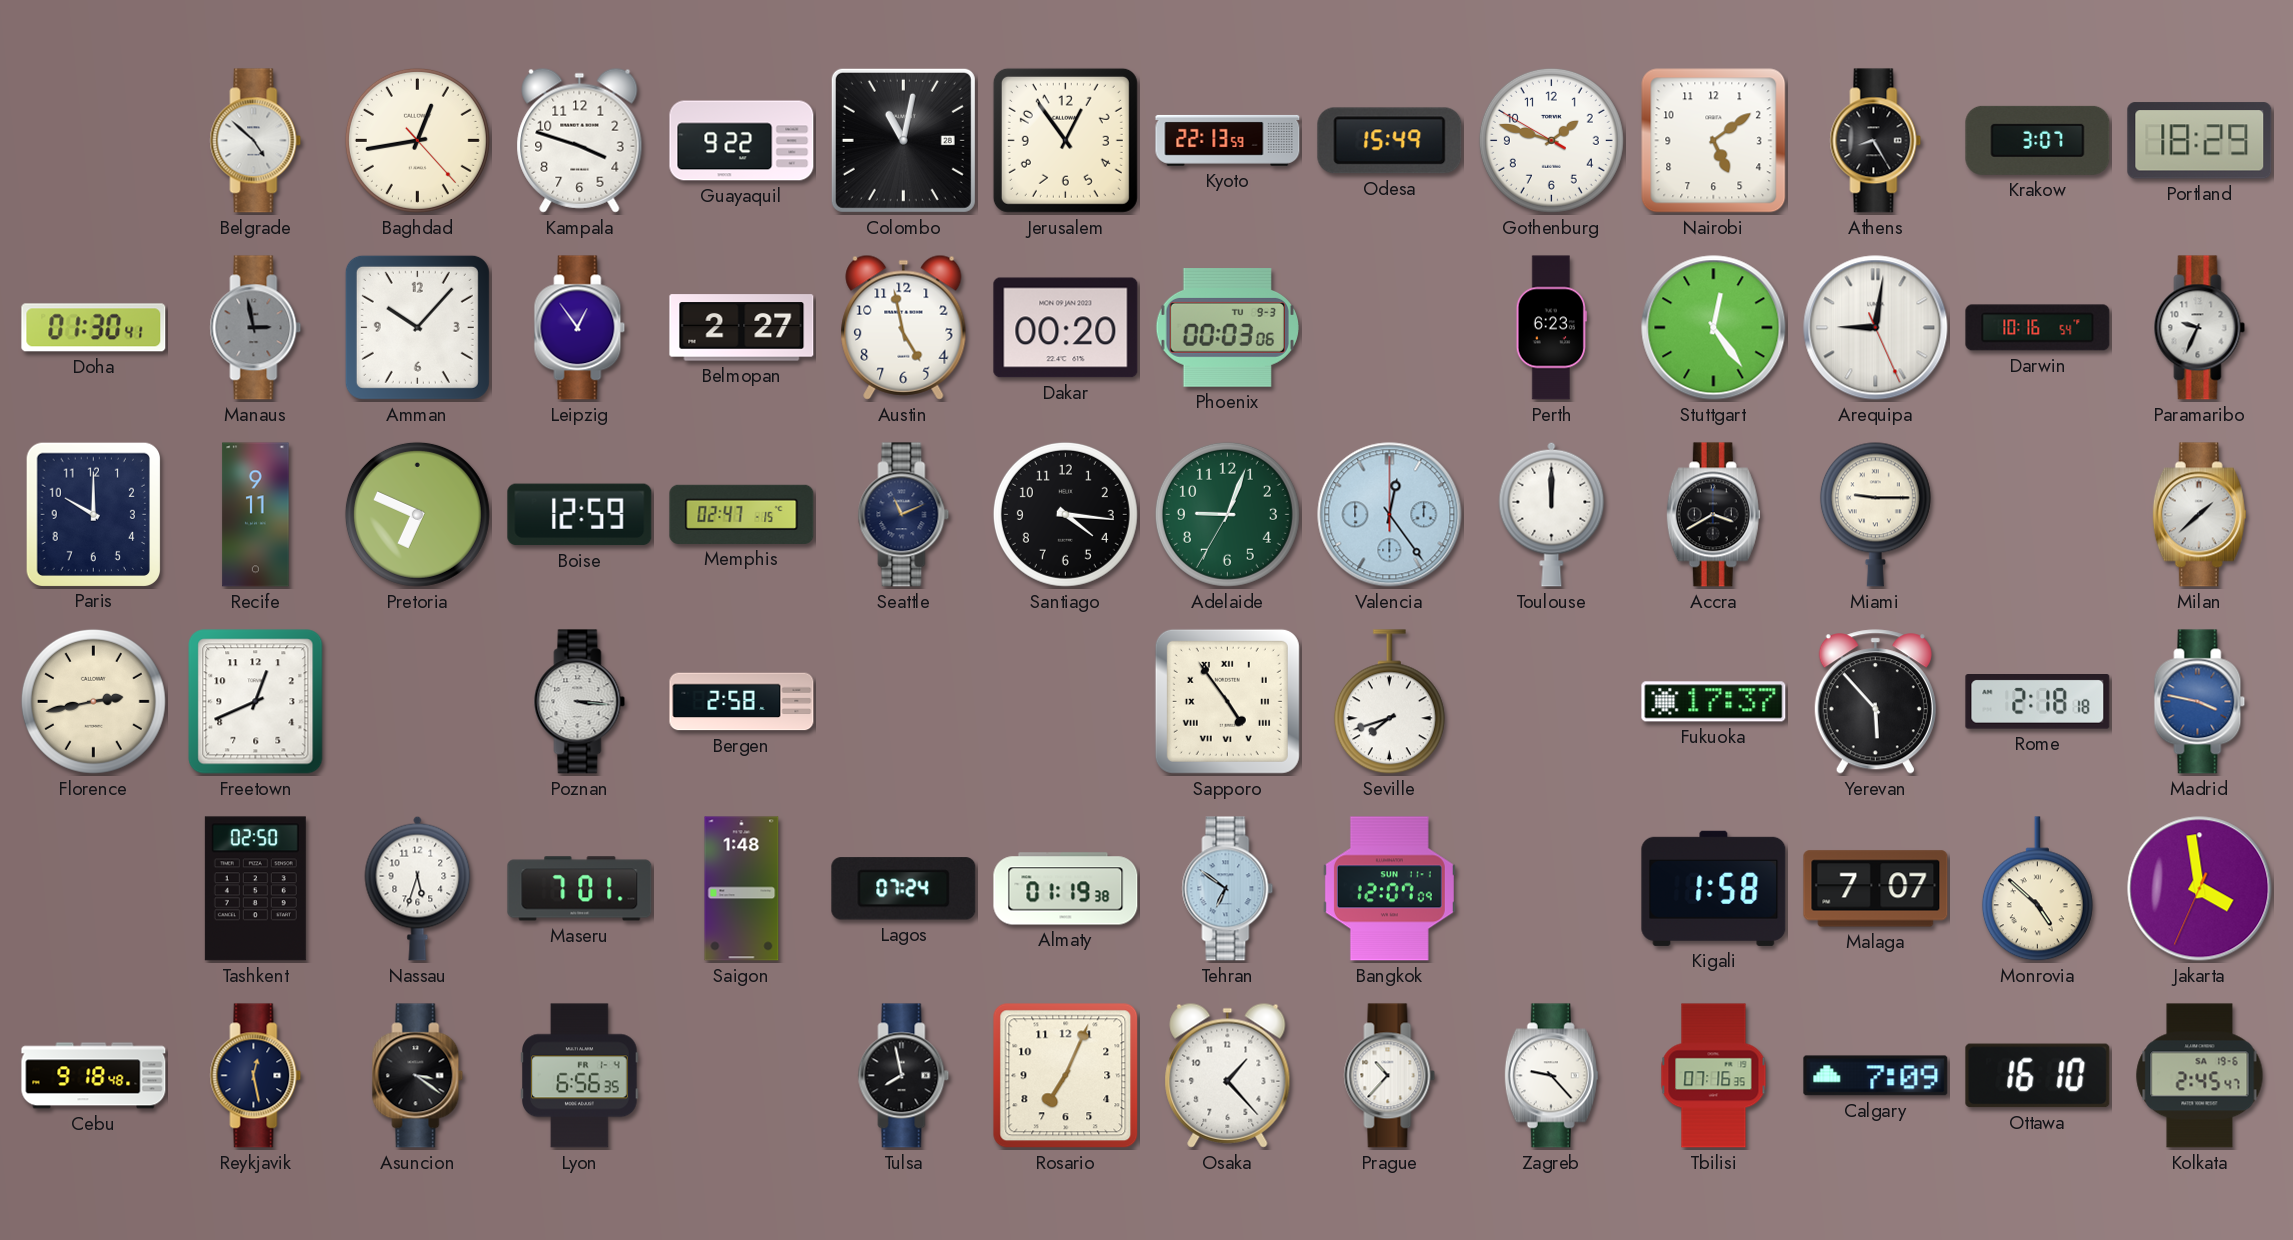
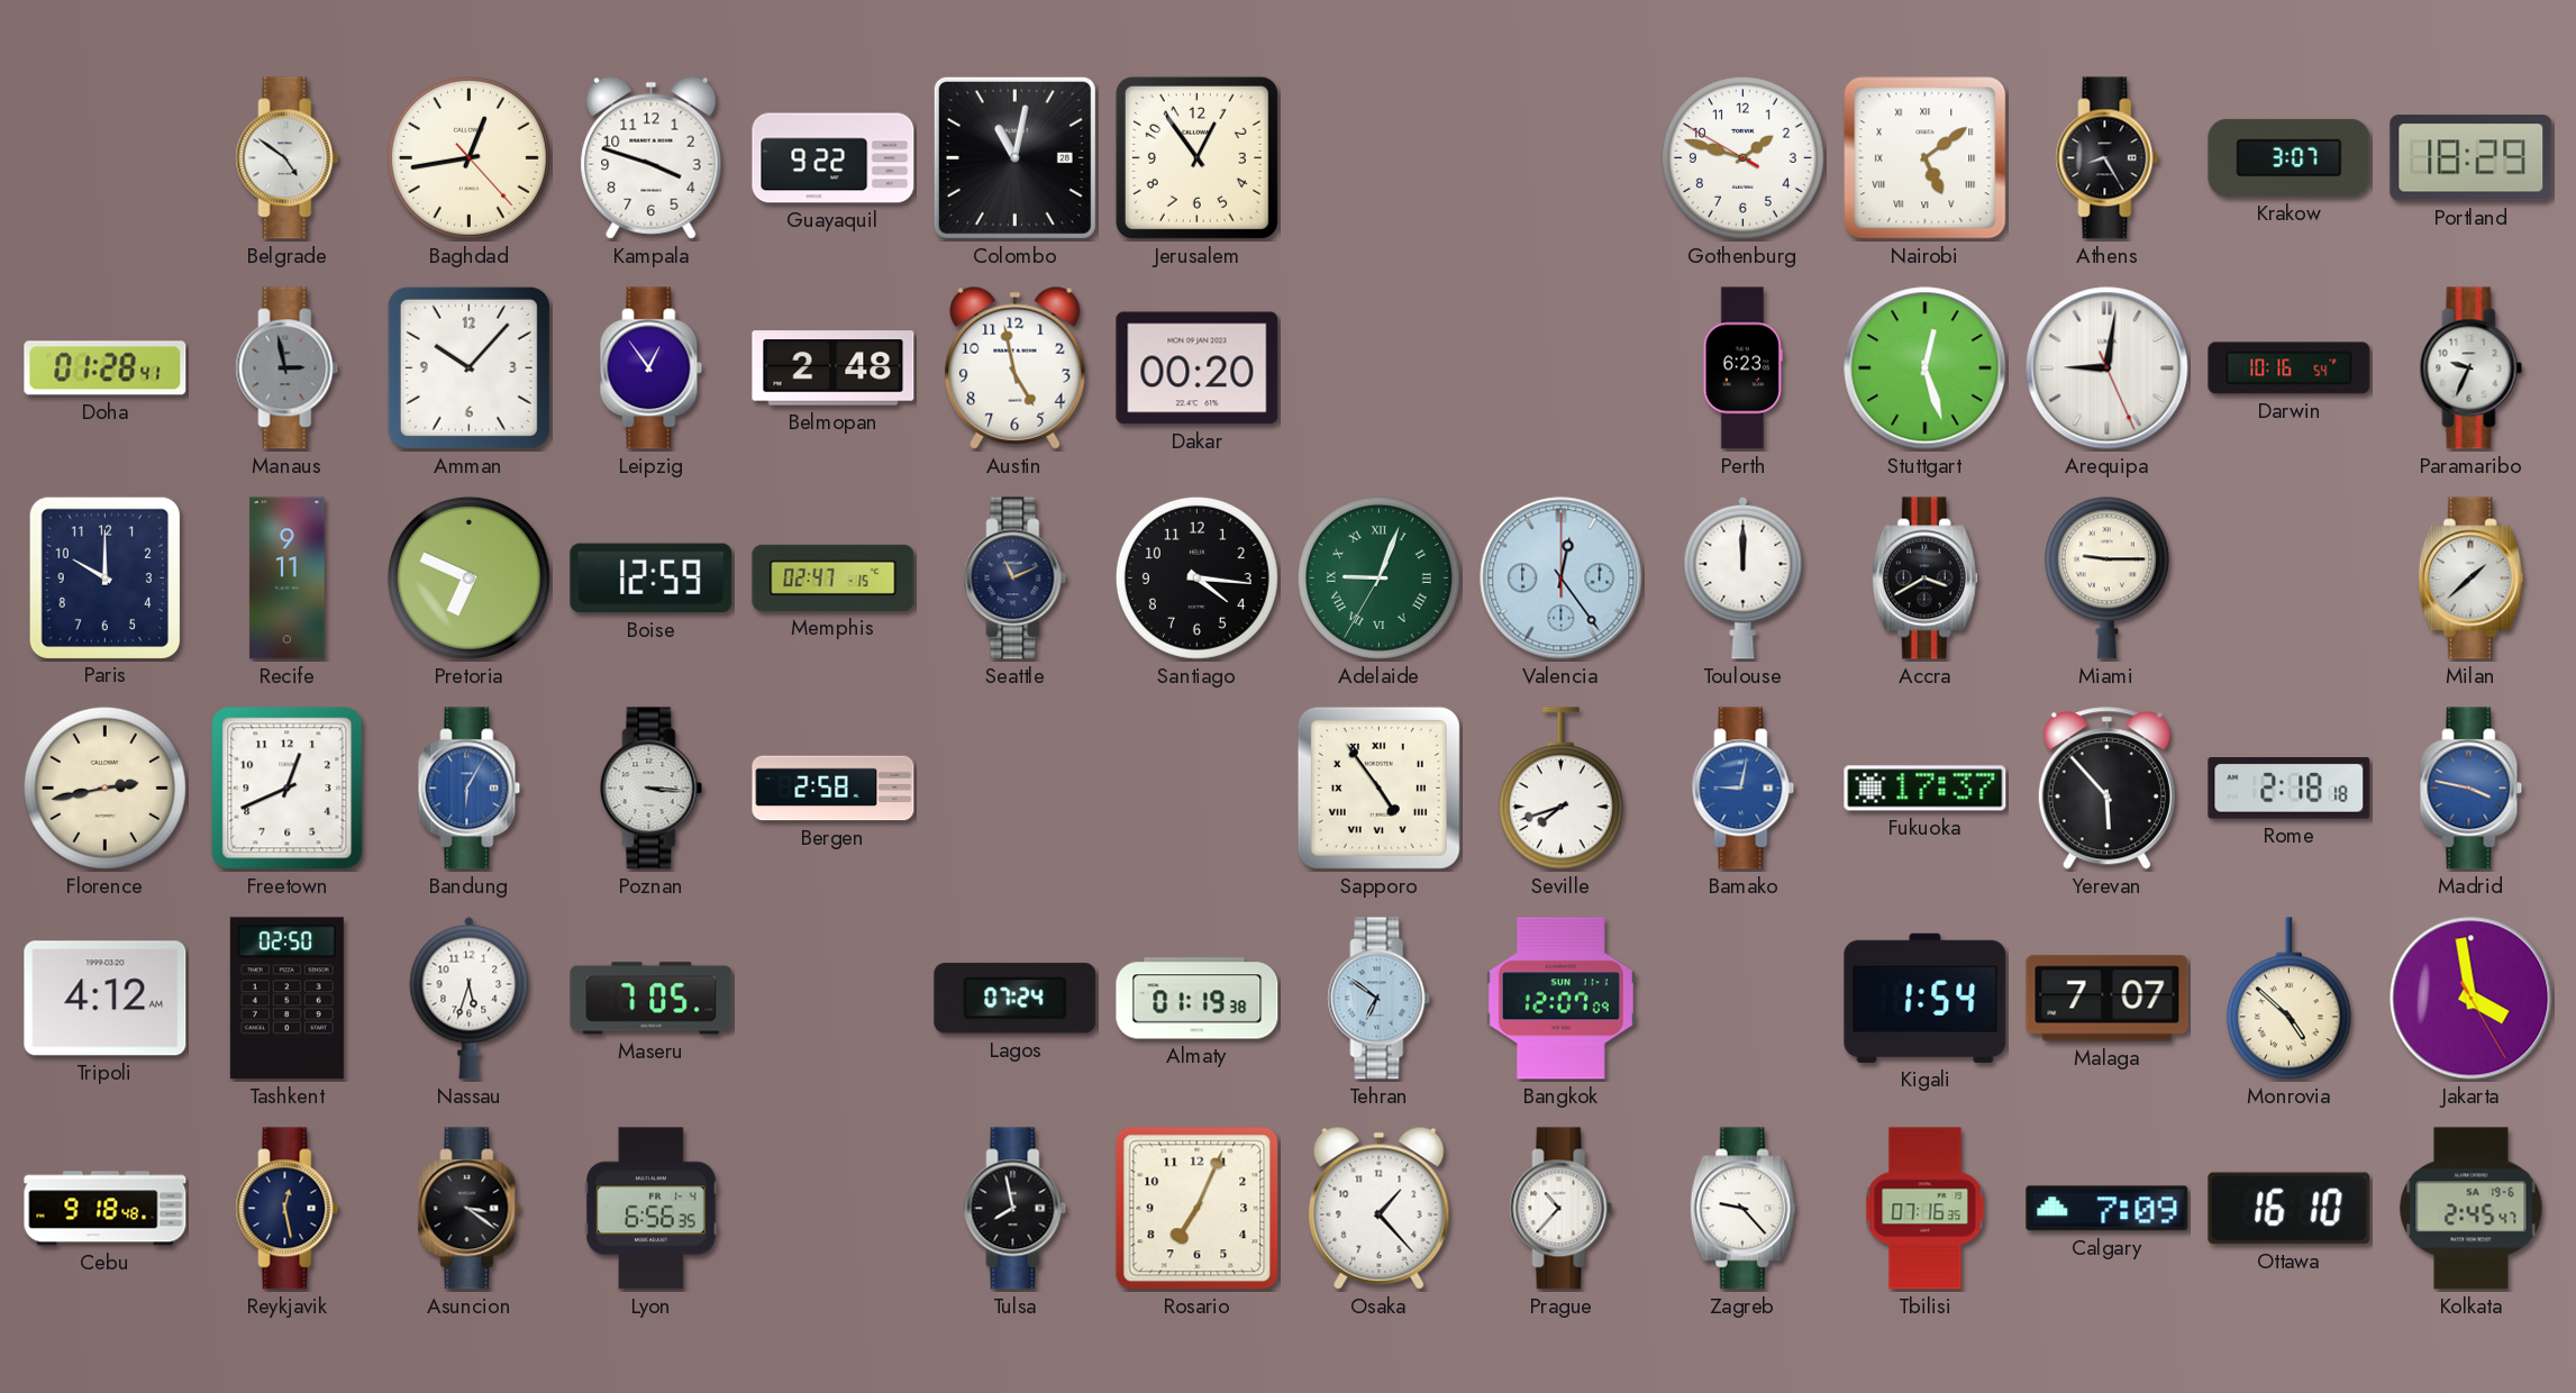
Belgrade: 4:52 -> 4:51 (288, 158)
Kyoto: 22:13 -> none (1228, 140)
Odesa: 15:49 -> none (1390, 141)
Nairobi numerals: Arabic -> Roman (1926, 158)
Doha: 01:30 -> 01:28 (106, 368)
Belmopan: 2:27 -> 2:48 (834, 368)
Phoenix: 00:03 -> none (1227, 328)
Stuttgart: 12:24 -> 12:27 (1926, 368)
Adelaide numerals: Arabic -> Roman (1378, 577)
Bandung: none -> 6:05 (470, 789)
Bamako: none -> 9:02 (1744, 789)
Tripoli: none -> 4:12 (106, 999)
Maseru: 7:01 -> 7:05 (652, 999)
Saigon: 1:48 -> none (742, 889)
Kigali: 1:58 -> 1:54 (1926, 998)
Jakarta: 3:58:34 -> 3:58:25 (2472, 999)
